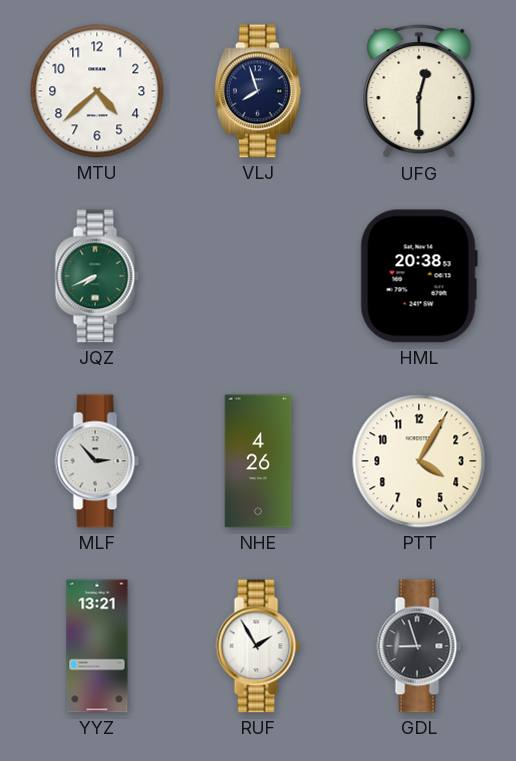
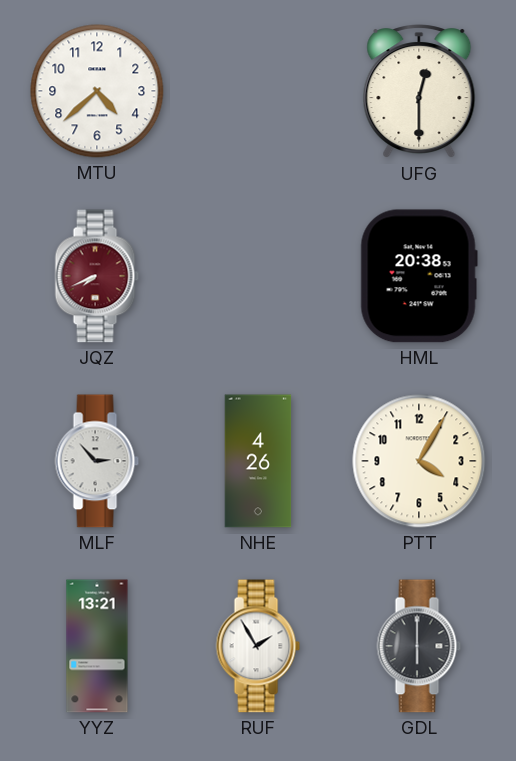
VLJ: 7:57 -> none (258, 91)
JQZ dial: green -> burgundy (97, 276)
GDL: 8:57 -> 6:00 (419, 646)
